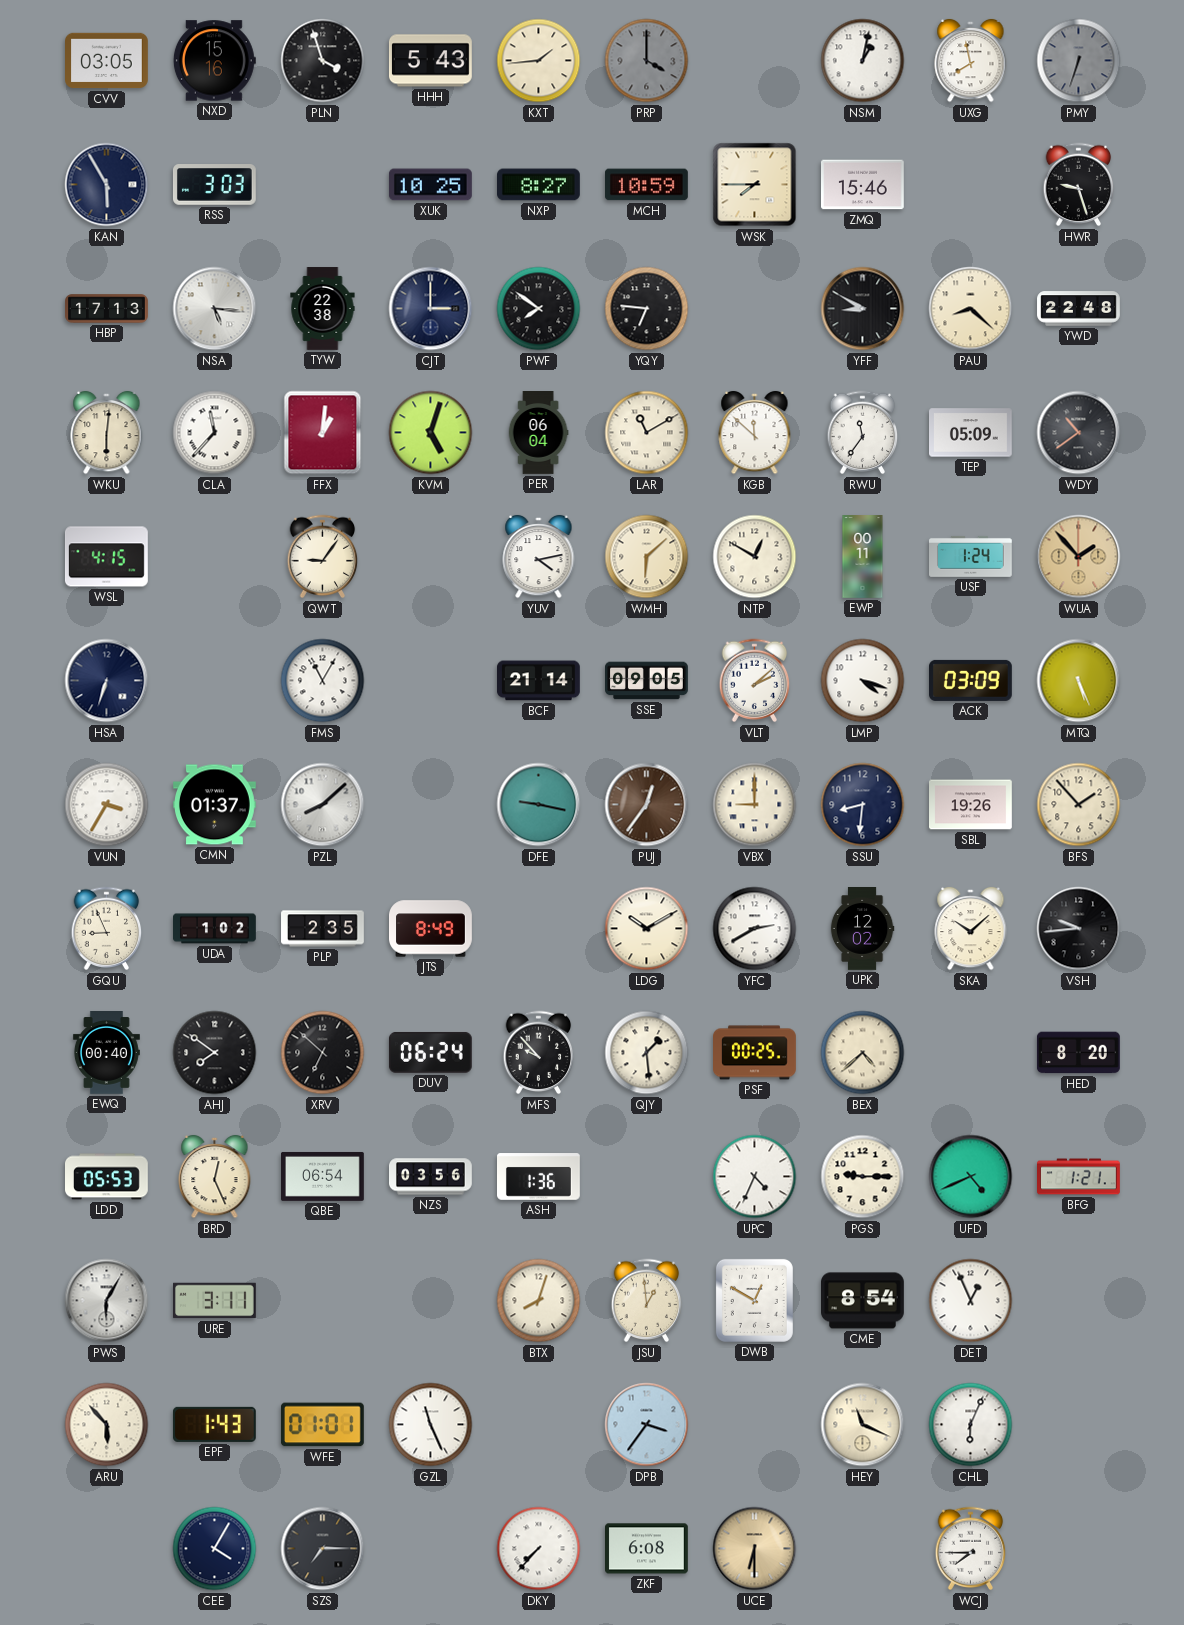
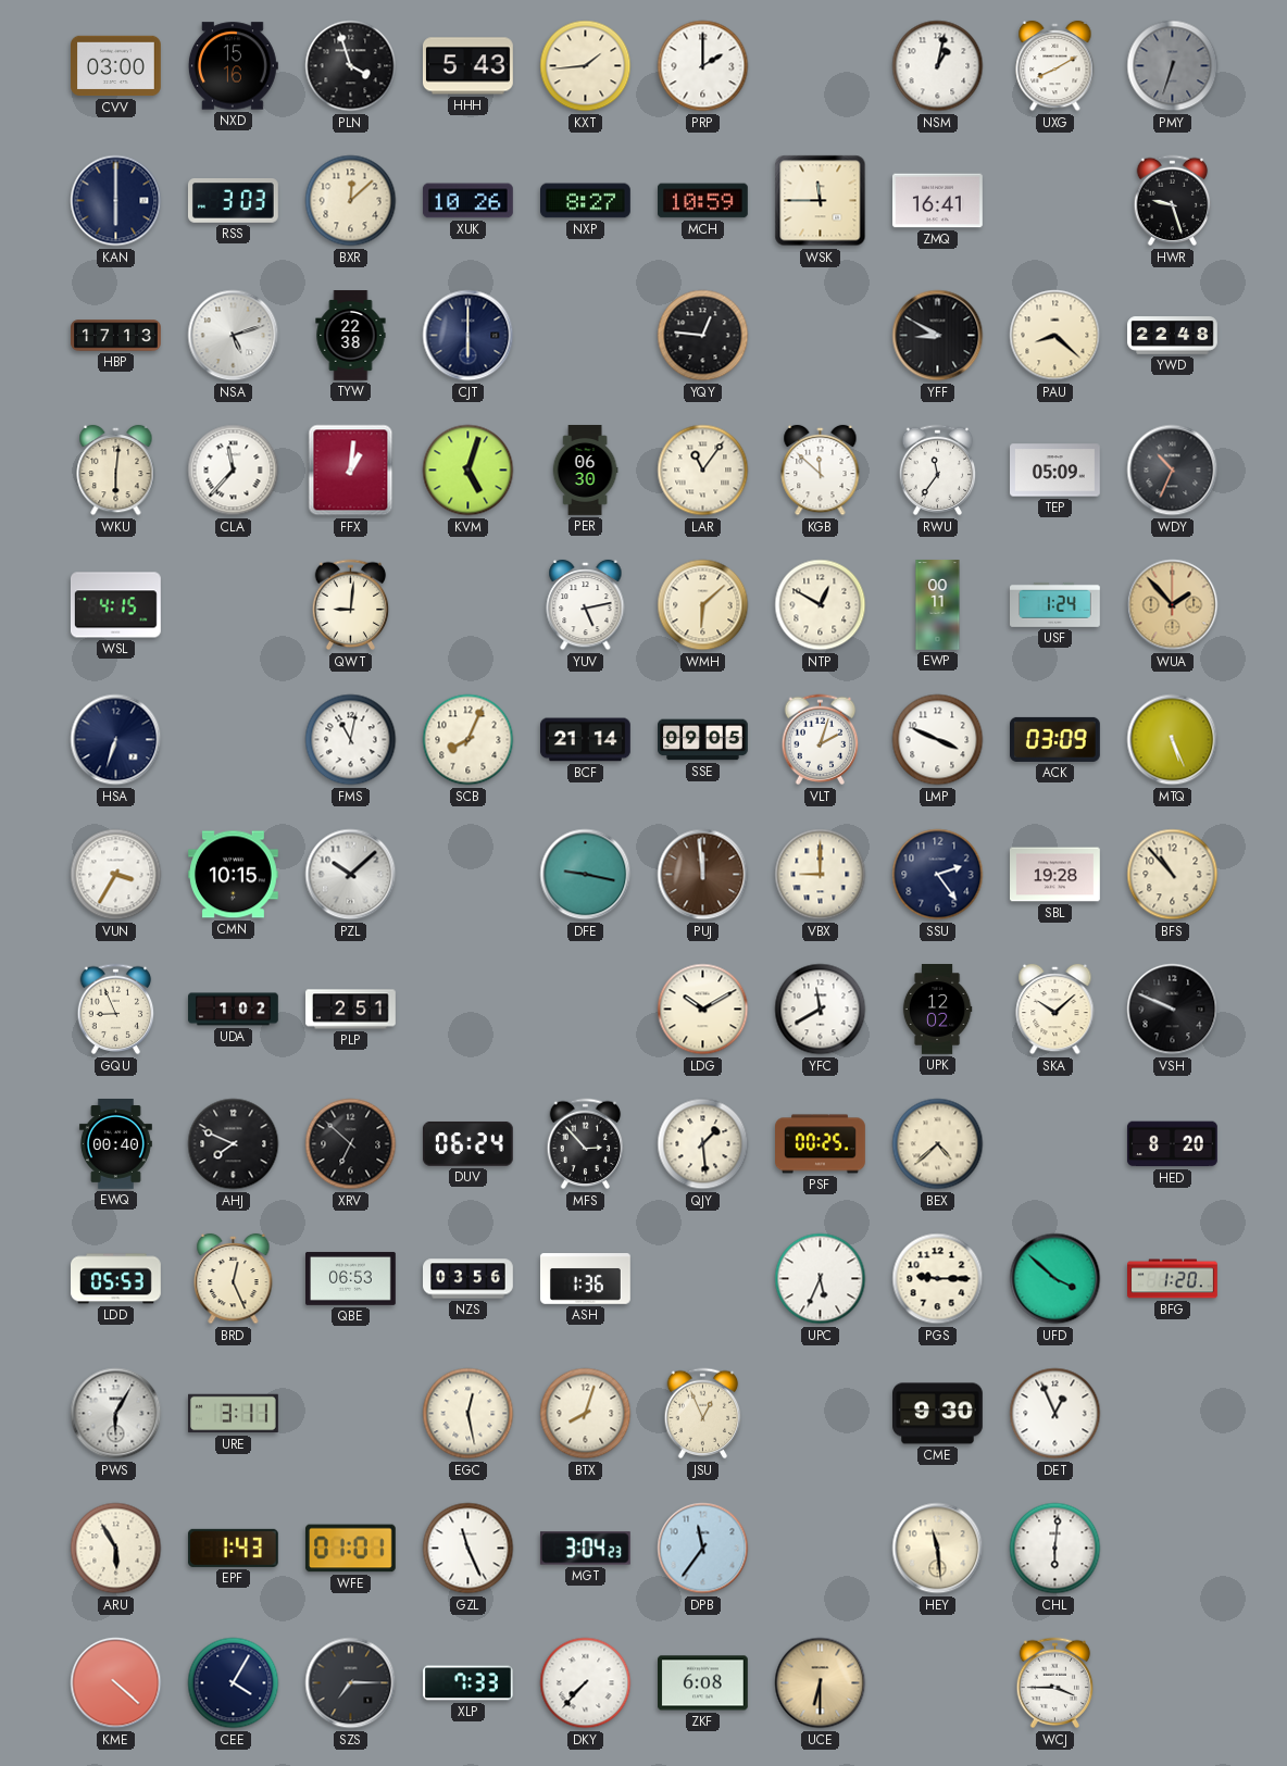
CVV: 03:05 -> 03:00 (116, 66)
PRP: 4:00 -> 2:00 (703, 66)
PRP dial: grey -> white (703, 66)
UXG: 7:58 -> 8:10 (1055, 66)
KAN: 5:55 -> 6:00 (116, 201)
BXR: none -> 12:08 (351, 201)
XUK: 10:25 -> 10:26 (468, 201)
WSK: 7:45 -> 11:45 (821, 201)
ZMQ: 15:46 -> 16:41 (938, 201)
NSA: 5:16 -> 5:12 (234, 336)
CJT: 3:00 -> 6:00 (468, 336)
PWF: 7:51 -> none (539, 309)
YQY: 6:46 -> 12:46 (703, 336)
PER: 06:04 -> 06:30 (585, 471)
LAR: 11:10 -> 11:06 (703, 471)
WDY: 10:39 -> 10:34 (1173, 471)
QWT: 9:06 -> 9:01 (351, 605)
YUV: 4:13 -> 5:13 (586, 605)
FMS: 11:05 -> 11:02 (351, 740)
SCB: none -> 8:04 (468, 740)
VLT: 2:08 -> 2:03 (821, 740)
LMP: 4:18 -> 3:49 (938, 740)
CMN: 01:37 -> 10:15 (234, 875)
PZL: 8:08 -> 10:08 (351, 875)
PUJ: 12:36 -> 11:59 (703, 875)
SSU: 8:31 -> 2:24 (938, 875)
SBL: 19:26 -> 19:28 (1055, 875)
BFS: 1:53 -> 10:53 (1173, 875)
PLP: 2:35 -> 2:51 (351, 1010)
JTS: 8:49 -> none (431, 929)
YFC: 2:40 -> 11:40 (821, 1010)
VSH: 9:44 -> 9:49 (1173, 1010)
AHJ: 7:51 -> 7:49 (234, 1144)
MFS: 9:53 -> 2:53 (586, 1144)
QBE: 06:54 -> 06:53 (351, 1278)
UPC: 4:34 -> 5:34 (821, 1279)
UFD: 4:41 -> 3:52 (1055, 1279)
BFG: 1:21 -> 1:20 (1173, 1279)
EGC: none -> 12:28 (468, 1414)
JSU: 12:59 -> 12:56 (703, 1414)
DWB: 12:50 -> none (754, 1300)
CME: 8:54 -> 9:30 (938, 1414)
ARU: 5:53 -> 5:55 (116, 1549)
MGT: none -> 3:04 (585, 1549)
DPB: 3:36 -> 11:36 (703, 1549)
HEY: 11:19 -> 11:29 (938, 1549)
CHL: 6:04 -> 6:01 (1055, 1549)
KME: none -> 4:22 (116, 1683)
XLP: none -> 7:33 (468, 1683)
WCJ: 7:45 -> 3:45 (1055, 1683)
